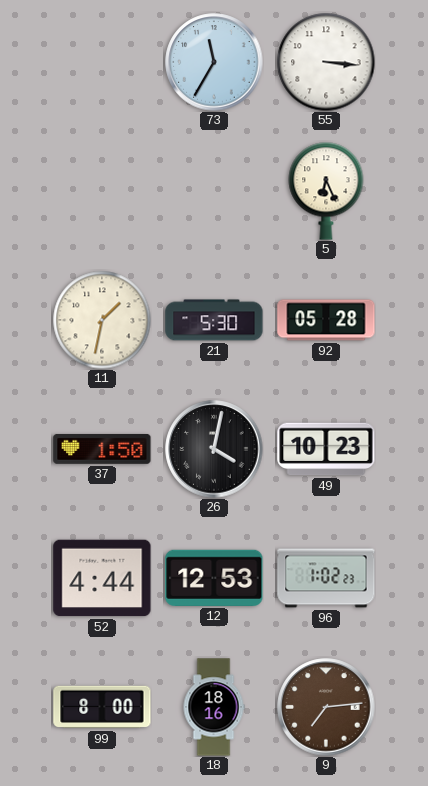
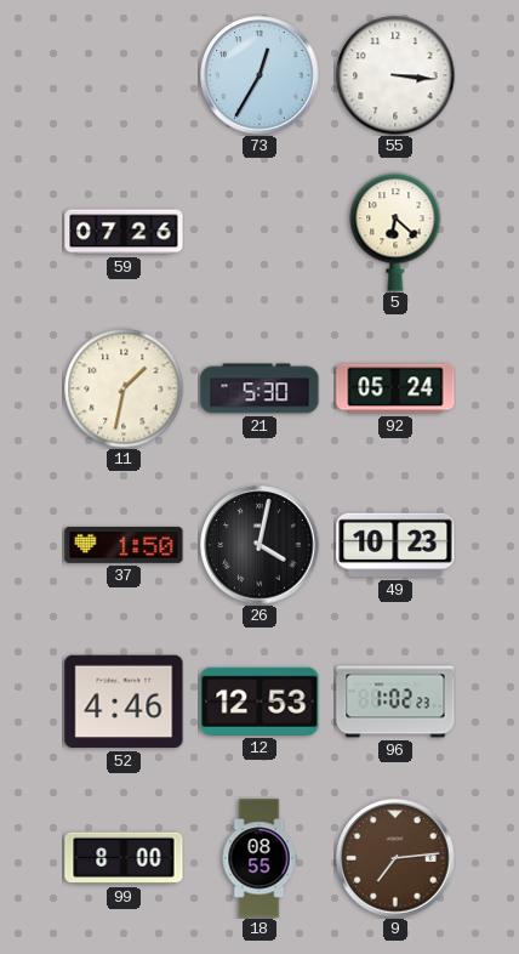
73: 11:35 -> 12:35 (259, 75)
59: none -> 07:26 (124, 232)
5: 6:26 -> 6:22 (395, 232)
92: 05:28 -> 05:24 (395, 388)
52: 4:44 -> 4:46 (124, 702)
18: 18:16 -> 08:55 (259, 858)
